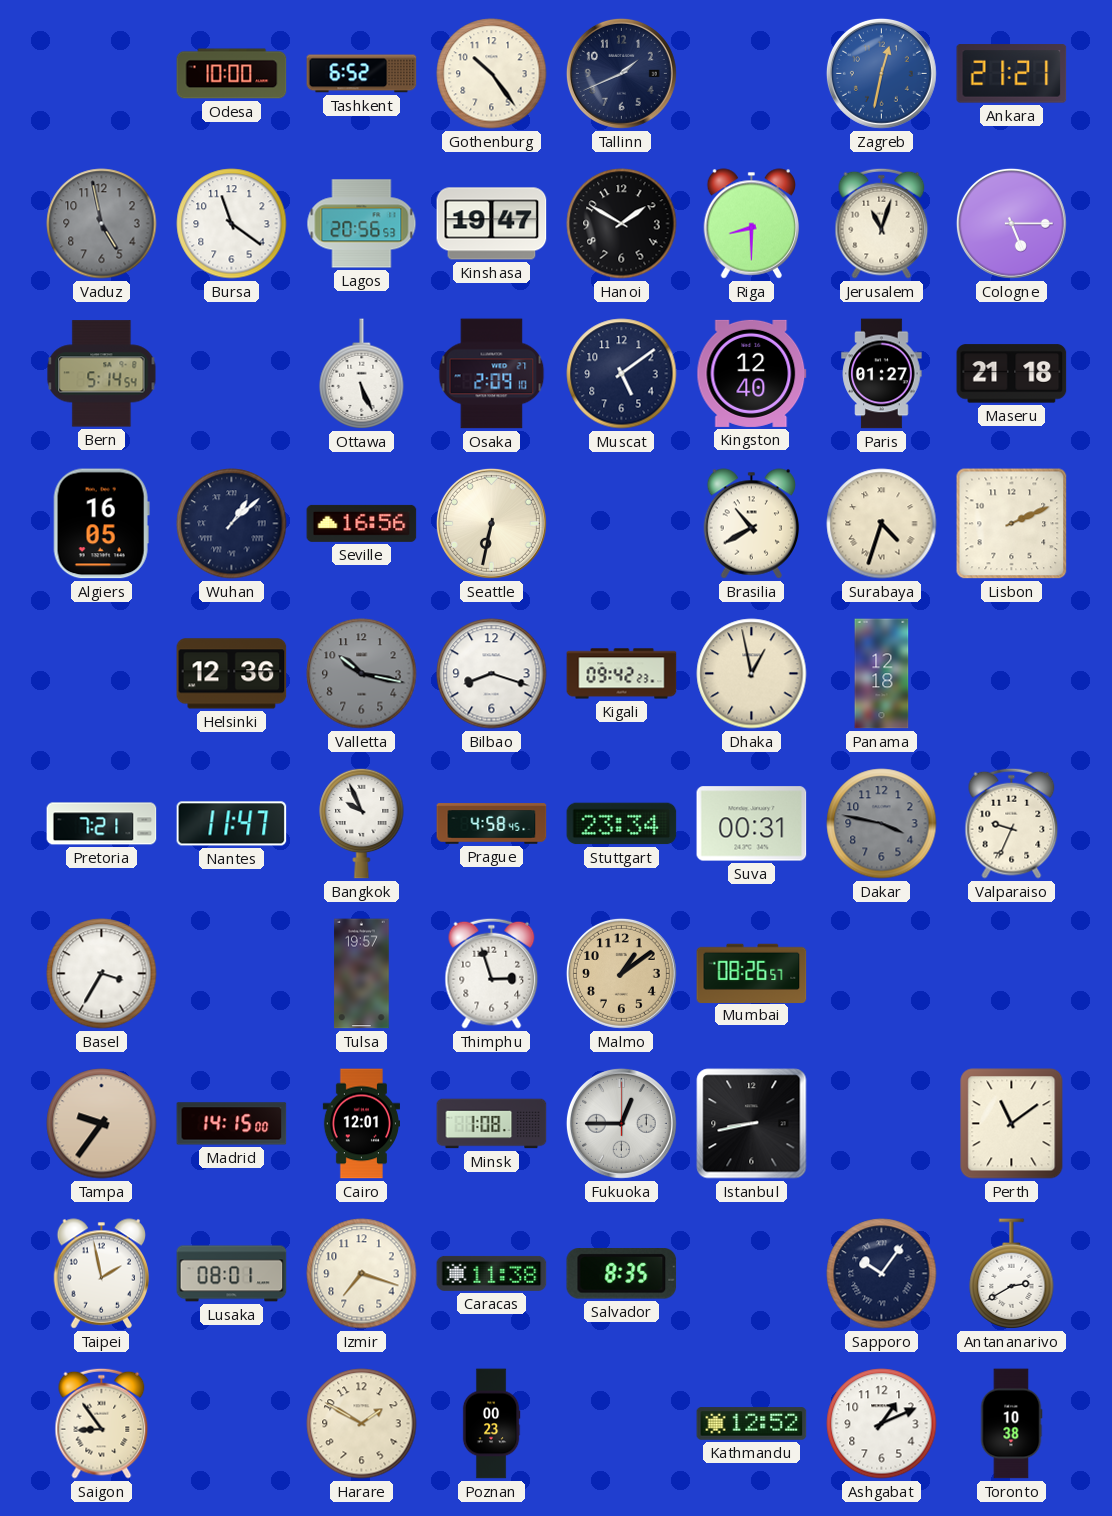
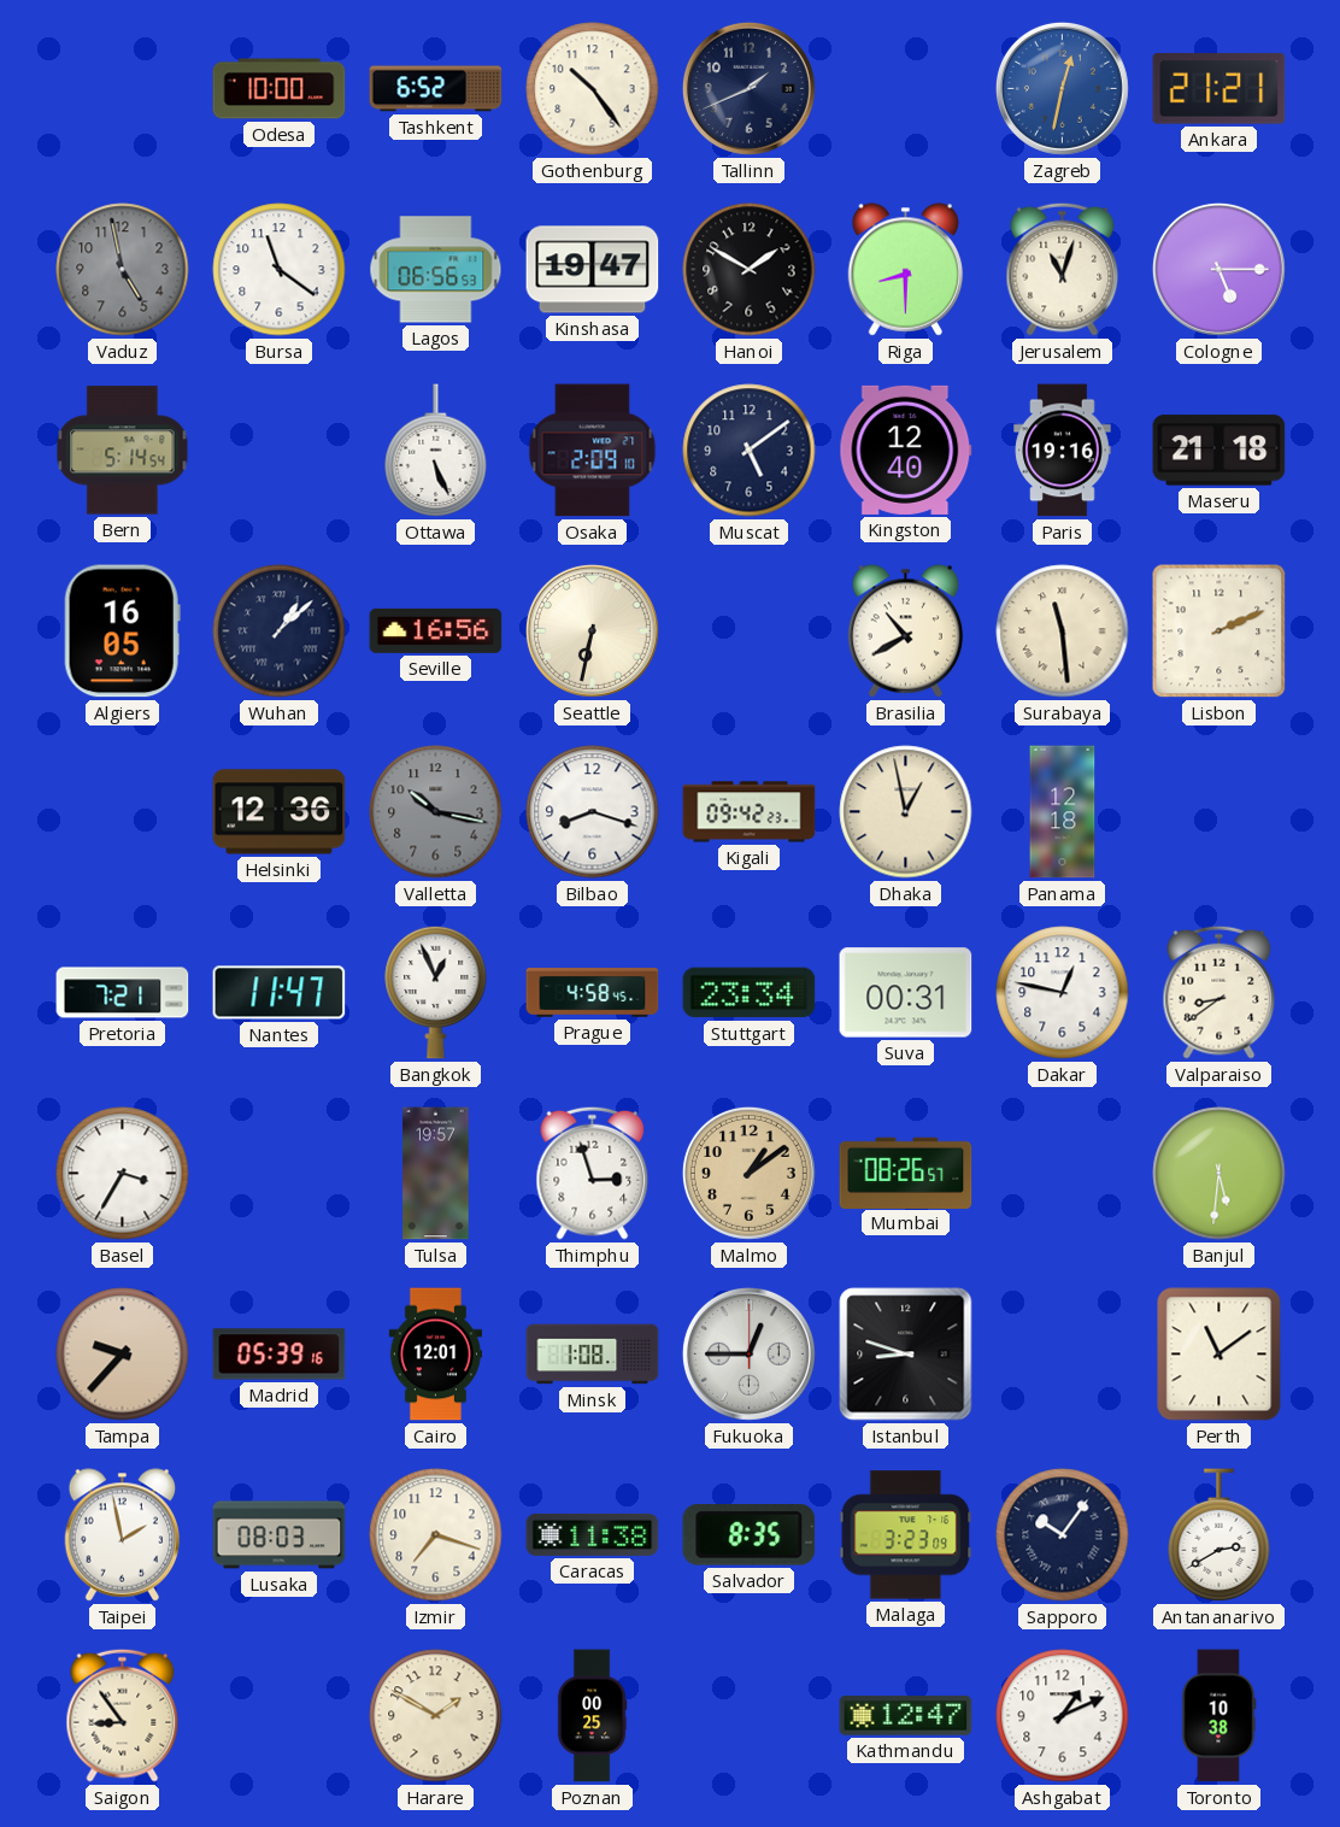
Lagos: 20:56 -> 06:56 (436, 270)
Paris: 01:27 -> 19:16 (1063, 451)
Surabaya: 4:33 -> 11:29 (1063, 631)
Bangkok: 9:56 -> 12:56 (436, 992)
Dakar: 3:47 -> 12:47 (1063, 993)
Dakar dial: grey -> white (1063, 993)
Valparaiso: 9:34 -> 8:39 (1219, 992)
Banjul: none -> 5:31 (1219, 1174)
Tampa: 9:36 -> 9:37 (123, 1355)
Madrid: 14:15 -> 05:39 (280, 1355)
Istanbul: 8:43 -> 8:48 (906, 1355)
Lusaka: 08:01 -> 08:03 (280, 1535)
Malaga: none -> 3:23 (906, 1535)
Poznan: 00:23 -> 00:25 (592, 1716)
Kathmandu: 12:52 -> 12:47 (906, 1716)
